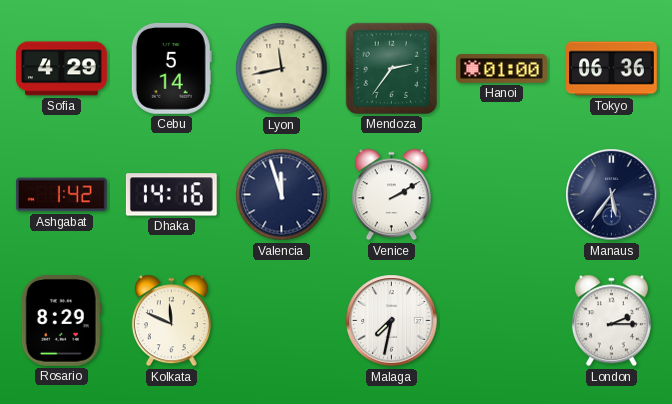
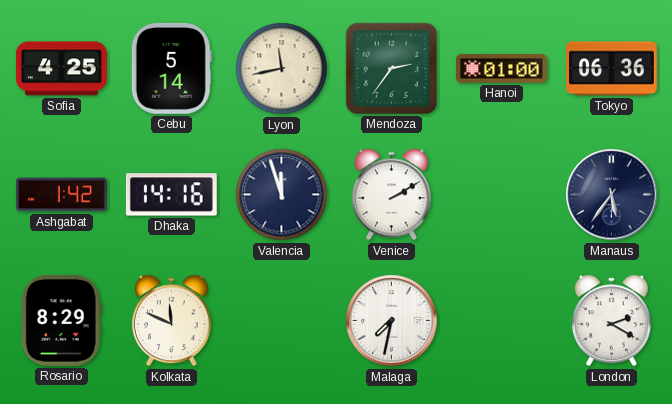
Sofia: 4:29 -> 4:25 (61, 69)
London: 2:15 -> 2:20 (611, 321)
